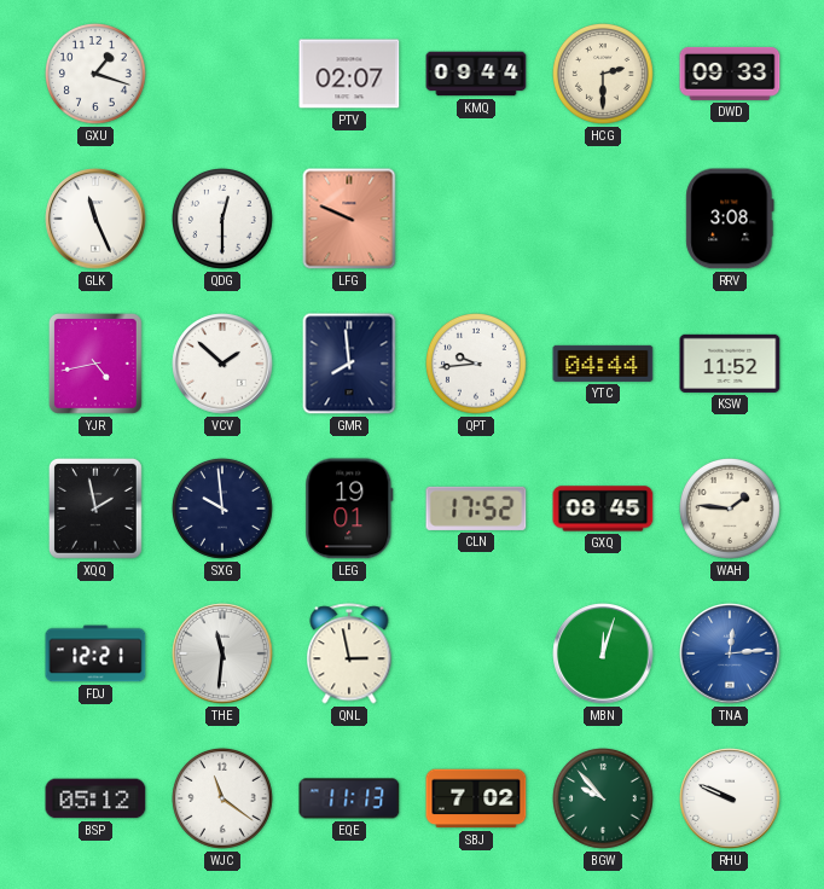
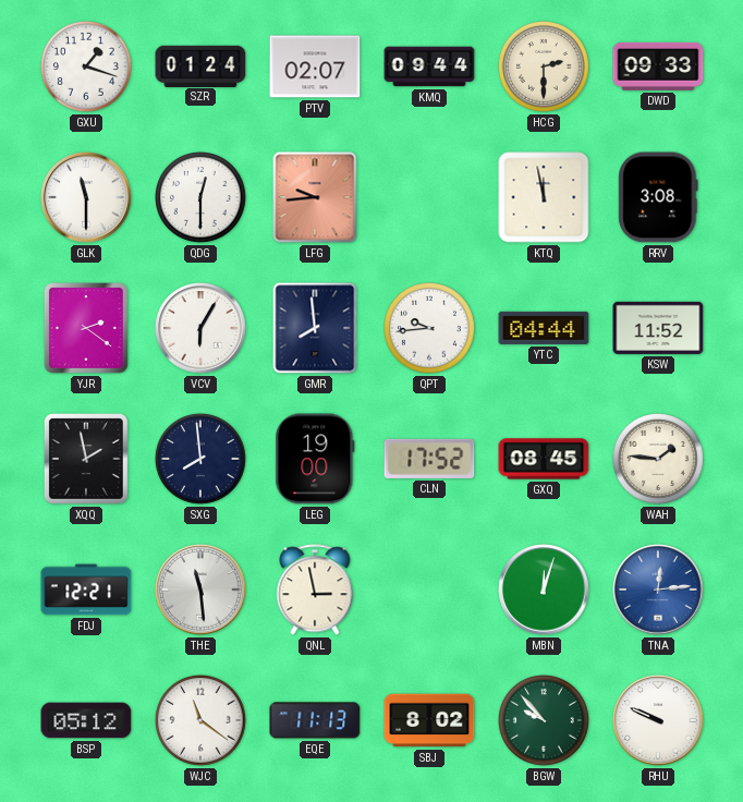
SZR: none -> 01:24 (200, 65)
GLK: 11:26 -> 11:30 (86, 197)
LFG: 9:49 -> 9:44 (315, 197)
KTQ: none -> 11:58 (544, 197)
YJR: 4:43 -> 2:21 (87, 329)
VCV: 1:52 -> 6:05 (200, 328)
SXG: 9:59 -> 7:59 (202, 460)
LEG: 19:01 -> 19:00 (315, 459)
THE: 11:31 -> 11:29 (200, 590)
SBJ: 7:02 -> 8:02 (429, 720)
